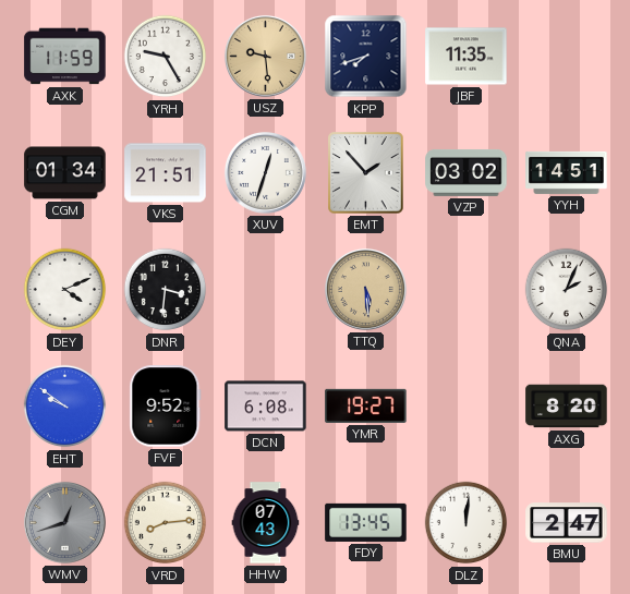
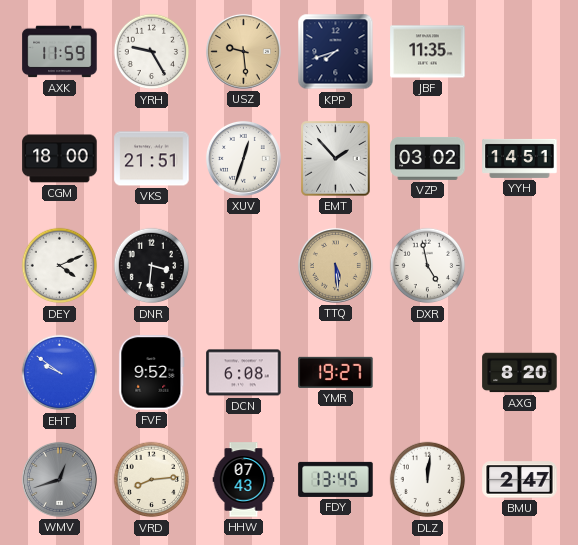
CGM: 01:34 -> 18:00 (60, 159)
DXR: none -> 4:58 (428, 266)
QNA: 2:04 -> none (567, 290)
